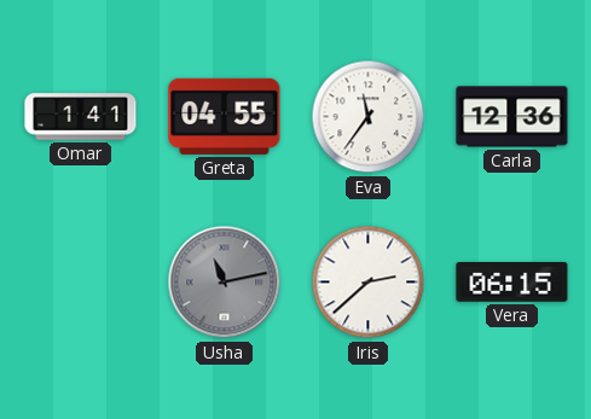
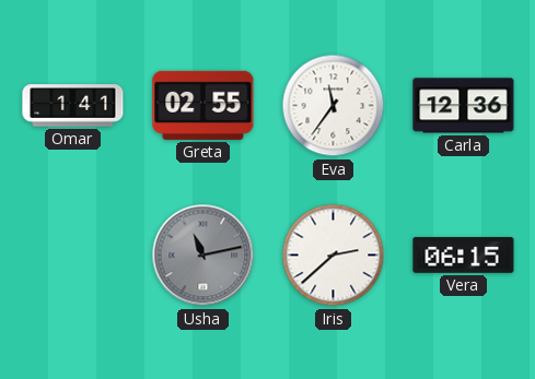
Greta: 04:55 -> 02:55 (203, 105)
